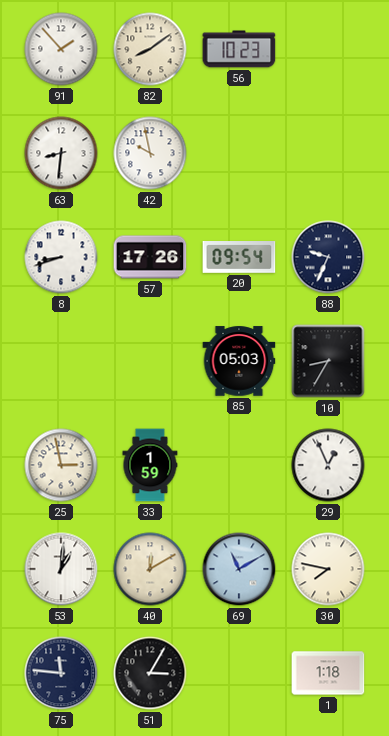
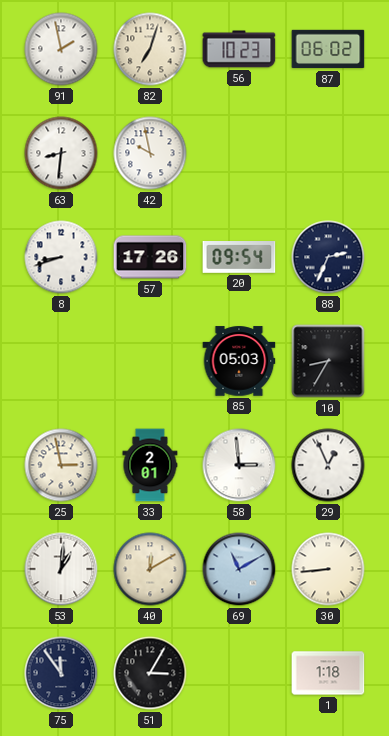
91: 1:53 -> 1:58 (61, 49)
82: 8:09 -> 7:03 (150, 49)
87: none -> 06:02 (328, 49)
88: 9:34 -> 2:34 (328, 257)
33: 1:59 -> 2:01 (150, 465)
58: none -> 2:59 (239, 465)
30: 7:47 -> 8:44 (328, 569)
75: 11:46 -> 11:54 (61, 673)
